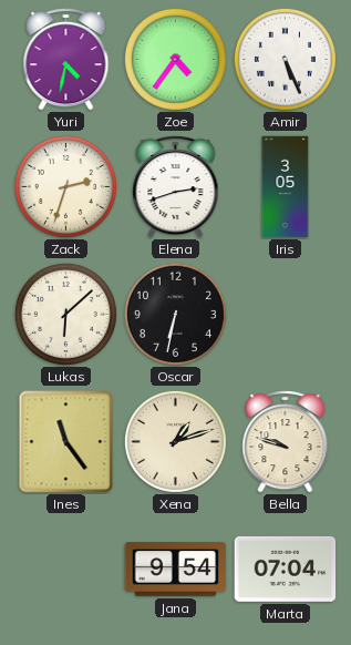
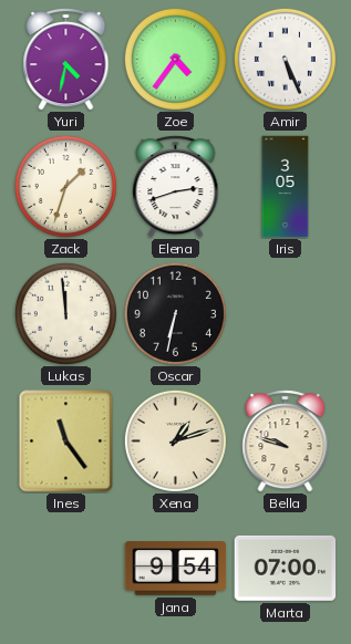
Zack: 2:33 -> 1:33 (65, 186)
Lukas: 6:08 -> 11:59 (65, 313)
Marta: 07:04 -> 07:00 (286, 568)
